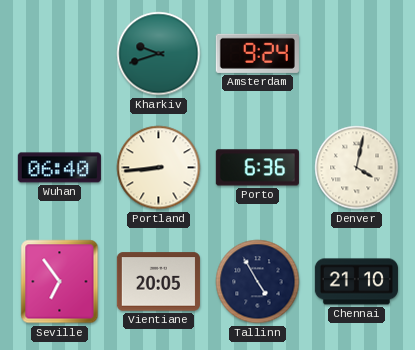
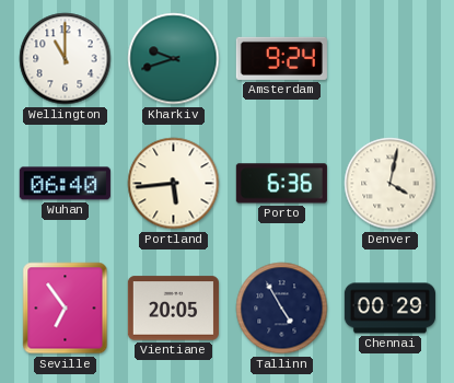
Wellington: none -> 11:00 (66, 59)
Portland: 8:44 -> 5:44 (174, 184)
Chennai: 21:10 -> 00:29 (389, 309)
